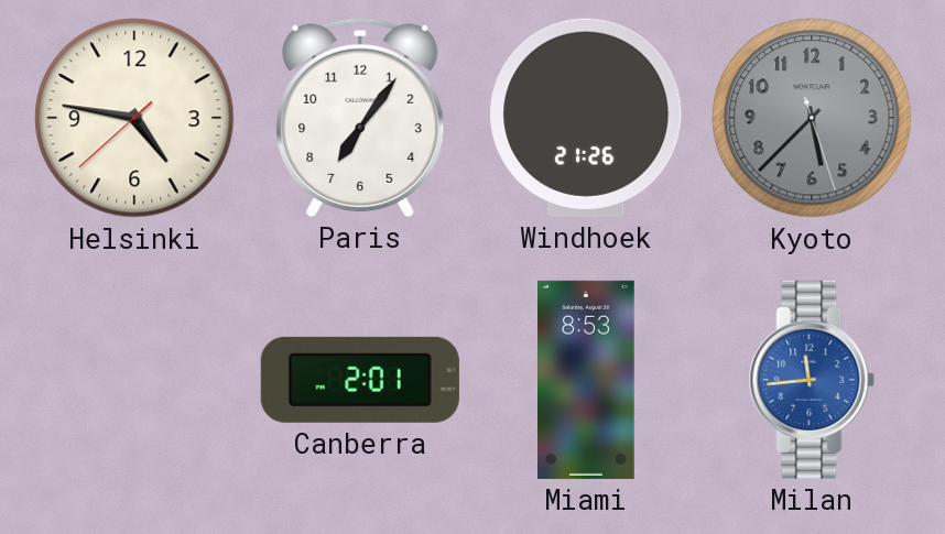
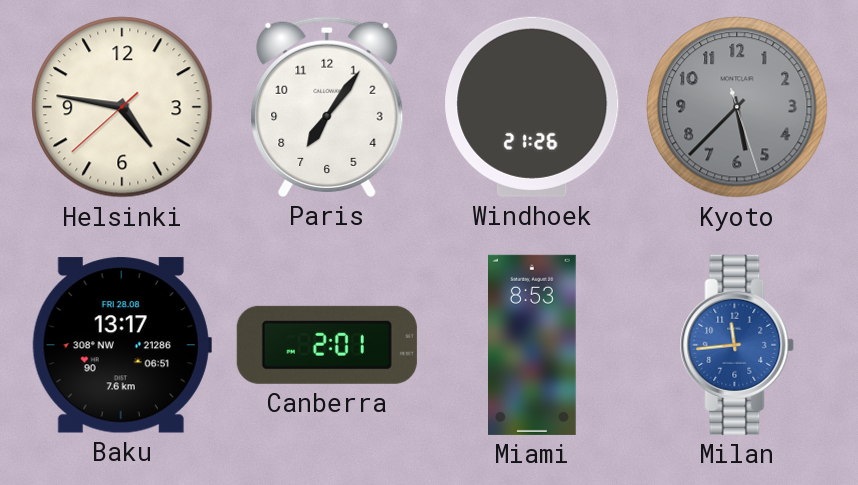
Baku: none -> 13:17 (122, 345)
